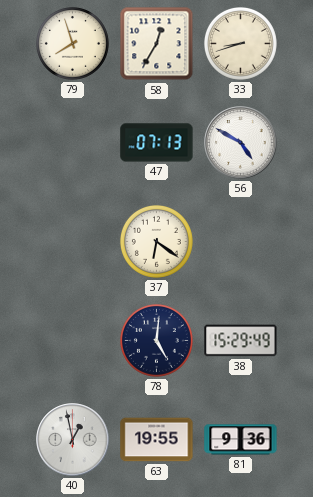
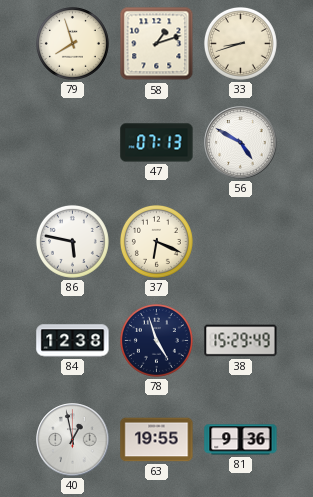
58: 12:35 -> 1:12 (157, 44)
86: none -> 5:47 (72, 241)
37: 6:21 -> 6:19 (156, 241)
84: none -> 12:38 (73, 341)
78: 5:01 -> 4:57 (156, 340)
